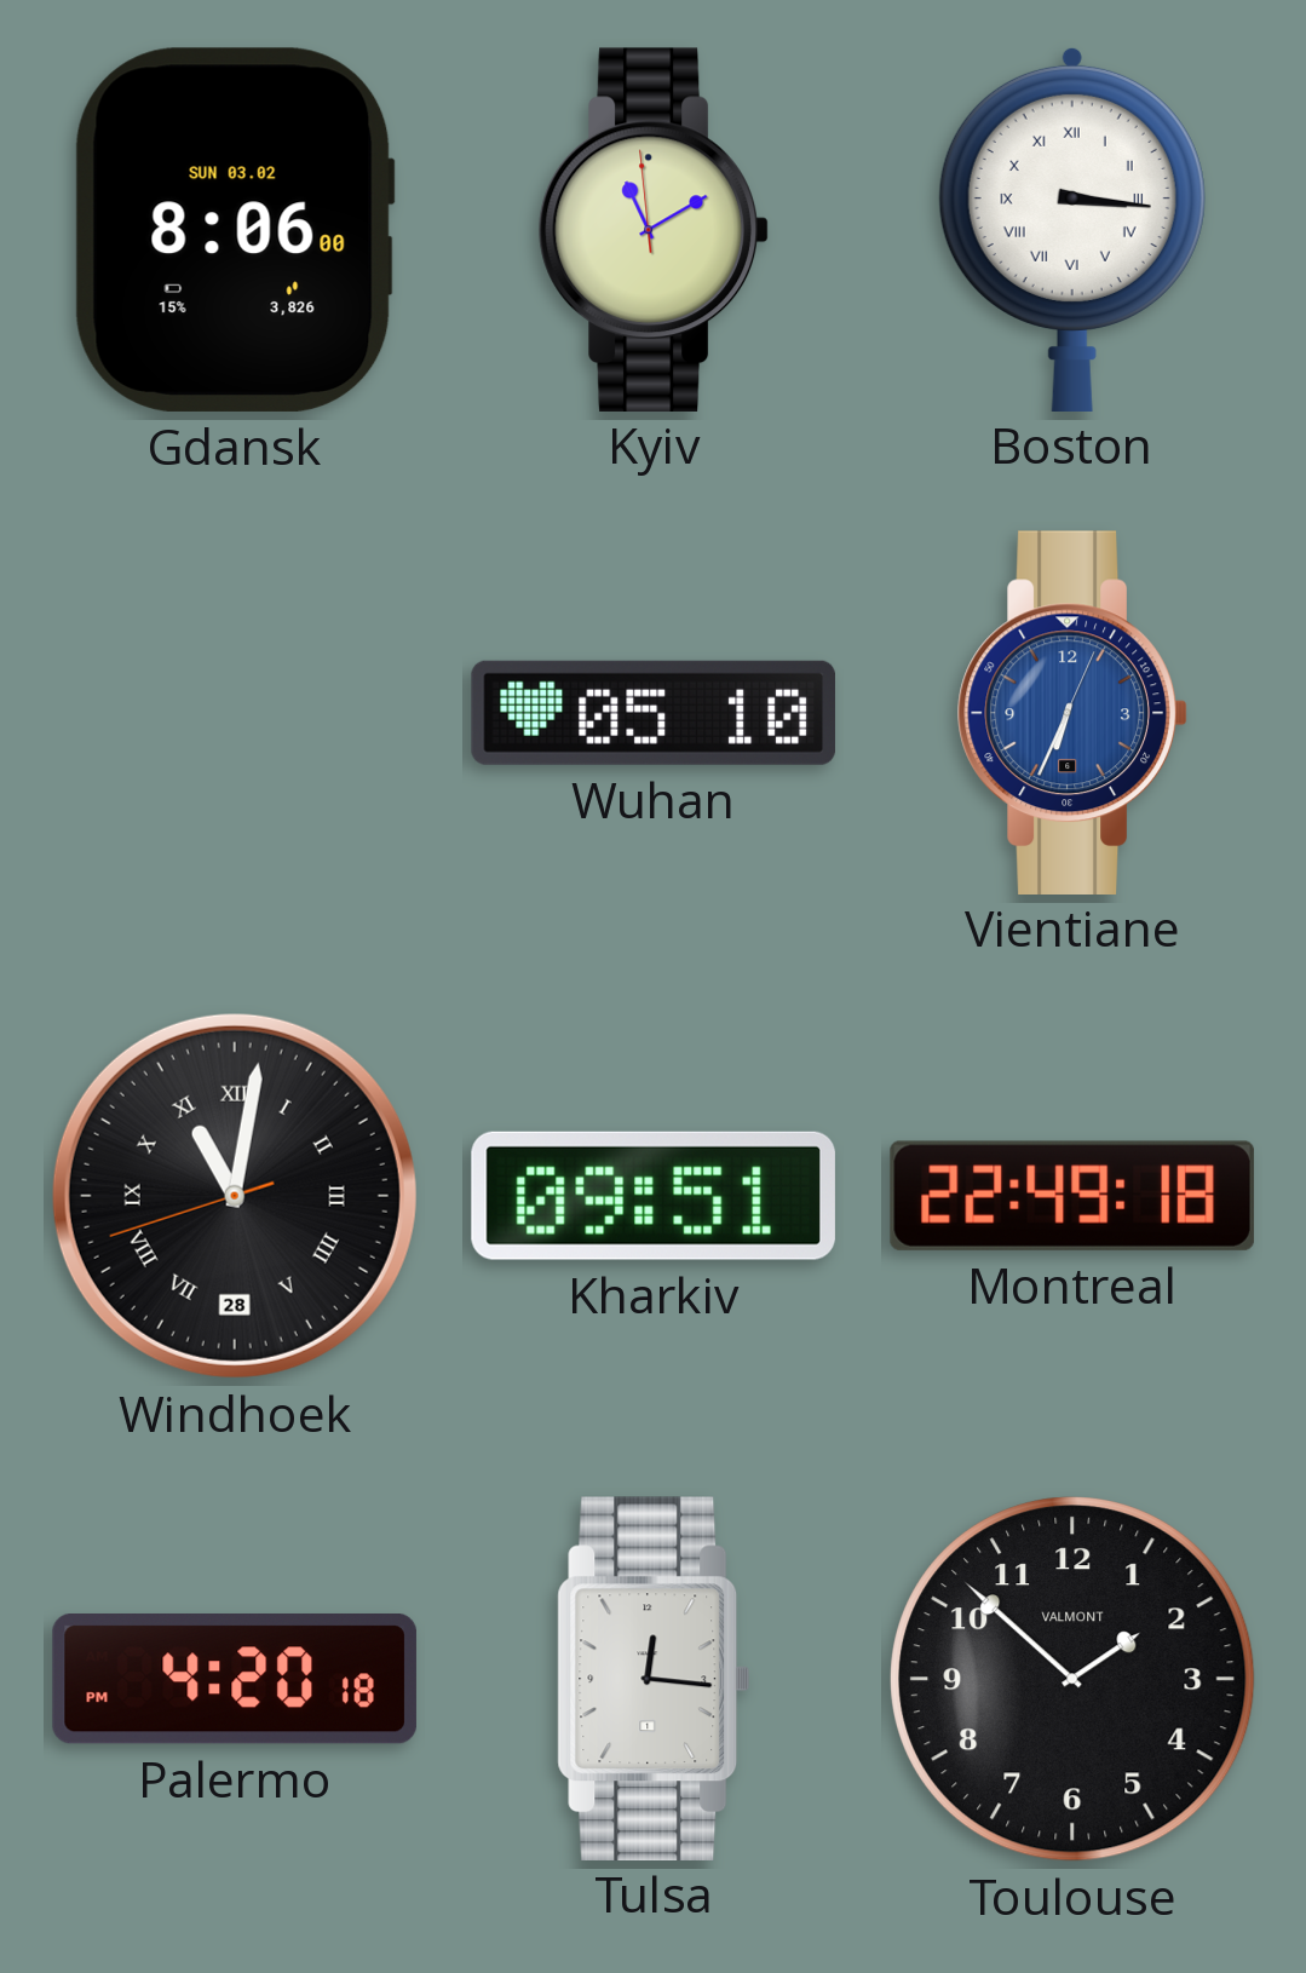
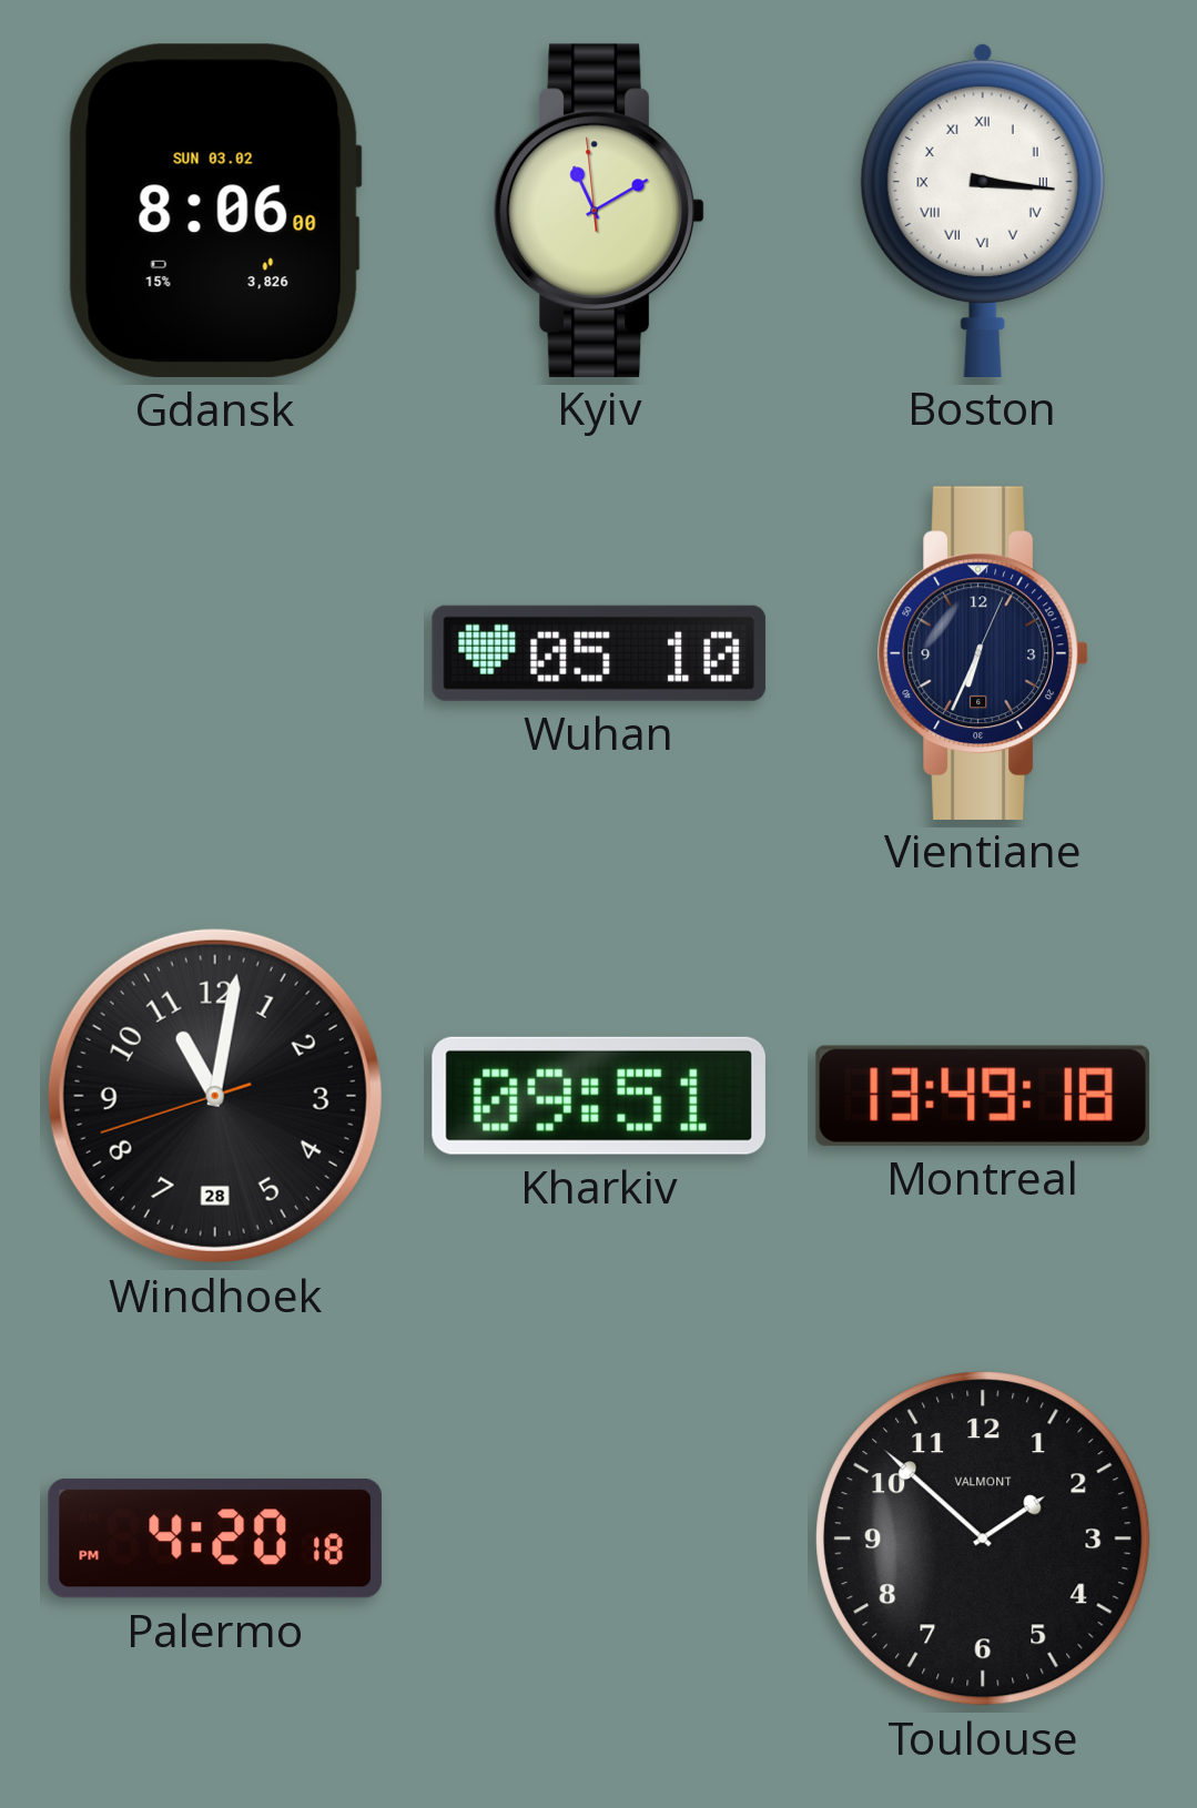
Vientiane dial: blue -> navy (983, 652)
Windhoek numerals: Roman -> Arabic (215, 1096)
Montreal: 22:49 -> 13:49 (983, 1096)
Tulsa: 12:16 -> none (654, 1678)
